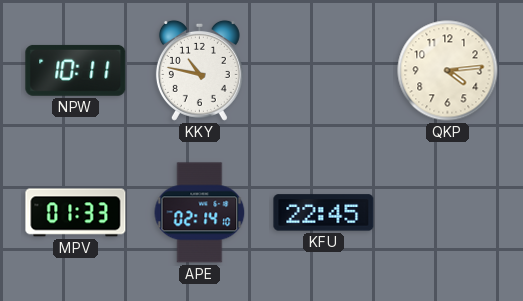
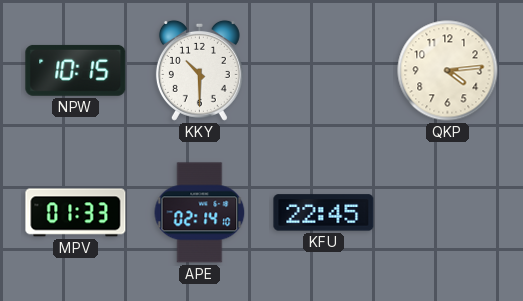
NPW: 10:11 -> 10:15 (76, 70)
KKY: 10:47 -> 10:30 (199, 70)
